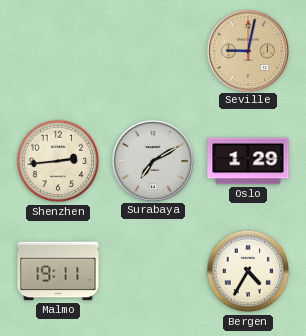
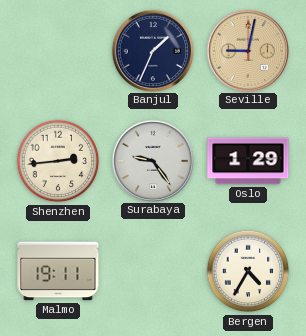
Banjul: none -> 1:34 (152, 50)
Surabaya: 7:10 -> 9:24 (152, 160)
